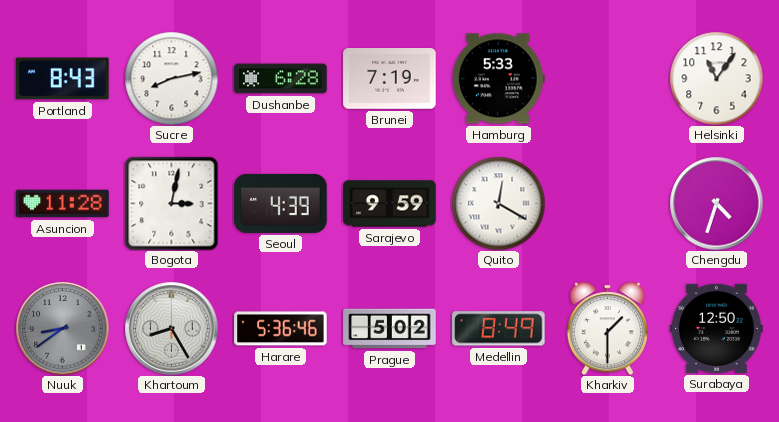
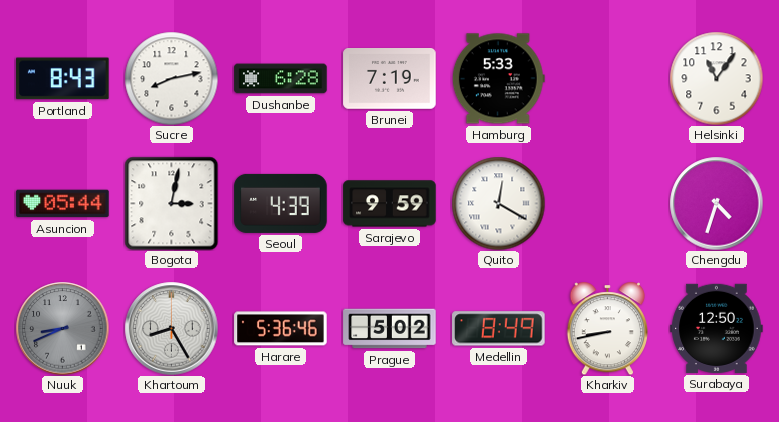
Asuncion: 11:28 -> 05:44 (63, 204)
Nuuk: 8:39 -> 8:41 (62, 328)
Kharkiv: 1:30 -> 8:43 (607, 328)
